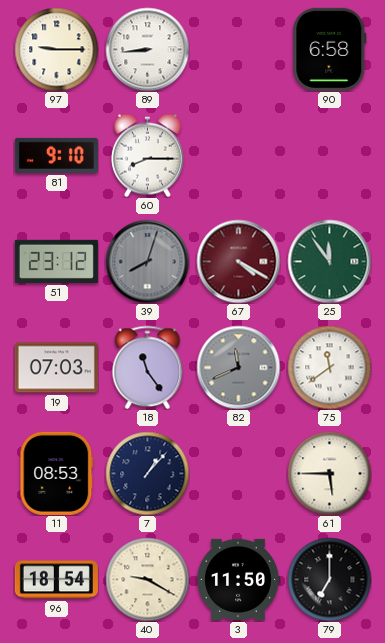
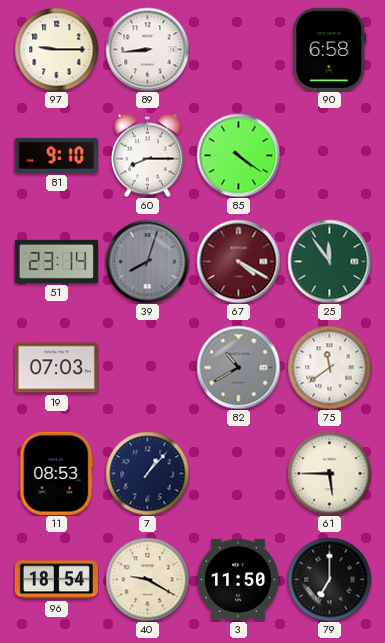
85: none -> 4:21 (238, 155)
51: 23:12 -> 23:14 (56, 261)
18: 11:24 -> none (148, 367)
82: 11:41 -> 10:40 (238, 367)
